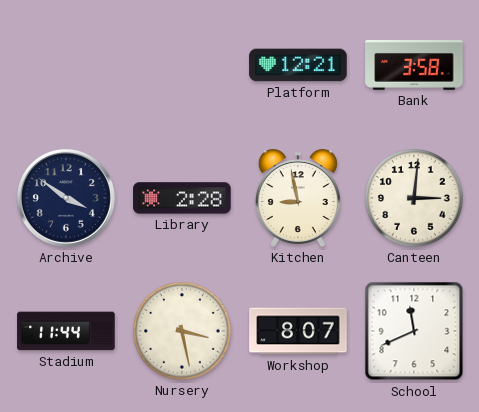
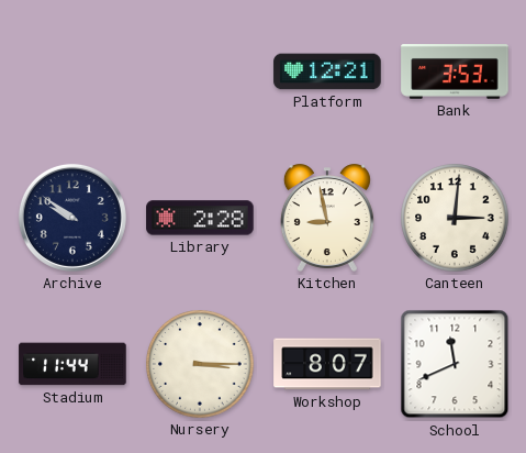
Bank: 3:58 -> 3:53 (455, 71)
Archive: 3:51 -> 9:51 (72, 218)
Nursery: 3:28 -> 3:15 (200, 364)
